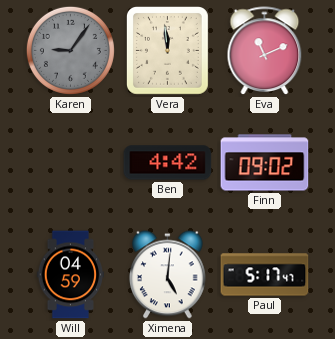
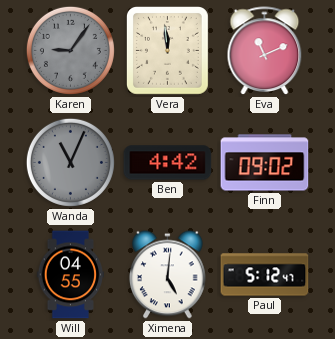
Wanda: none -> 11:04 (70, 162)
Will: 04:59 -> 04:55 (71, 275)
Paul: 5:17 -> 5:12 (265, 275)
